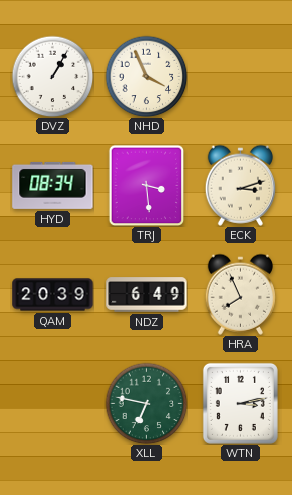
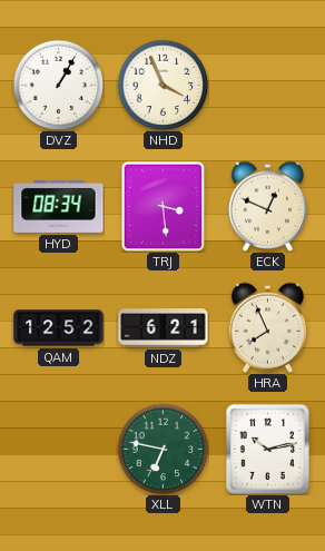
ECK: 3:12 -> 12:49 (267, 206)
QAM: 20:39 -> 12:52 (59, 328)
NDZ: 6:49 -> 6:21 (164, 328)
WTN: 3:13 -> 10:13 (267, 449)
